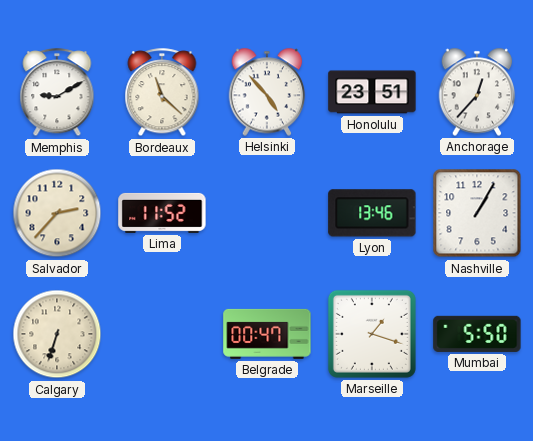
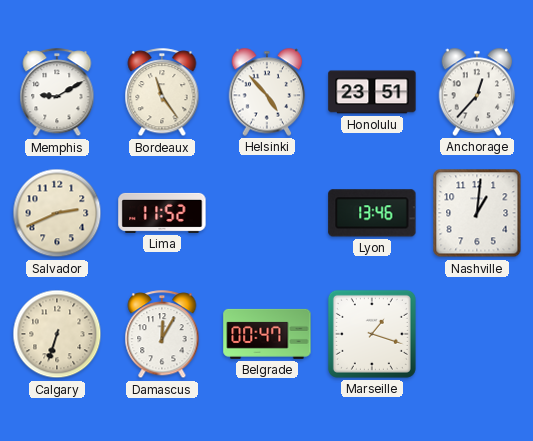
Bordeaux: 11:22 -> 11:24 (162, 93)
Salvador: 2:37 -> 2:41 (57, 213)
Nashville: 1:05 -> 1:01 (477, 213)
Damascus: none -> 12:05 (162, 335)
Mumbai: 5:50 -> none (477, 334)
